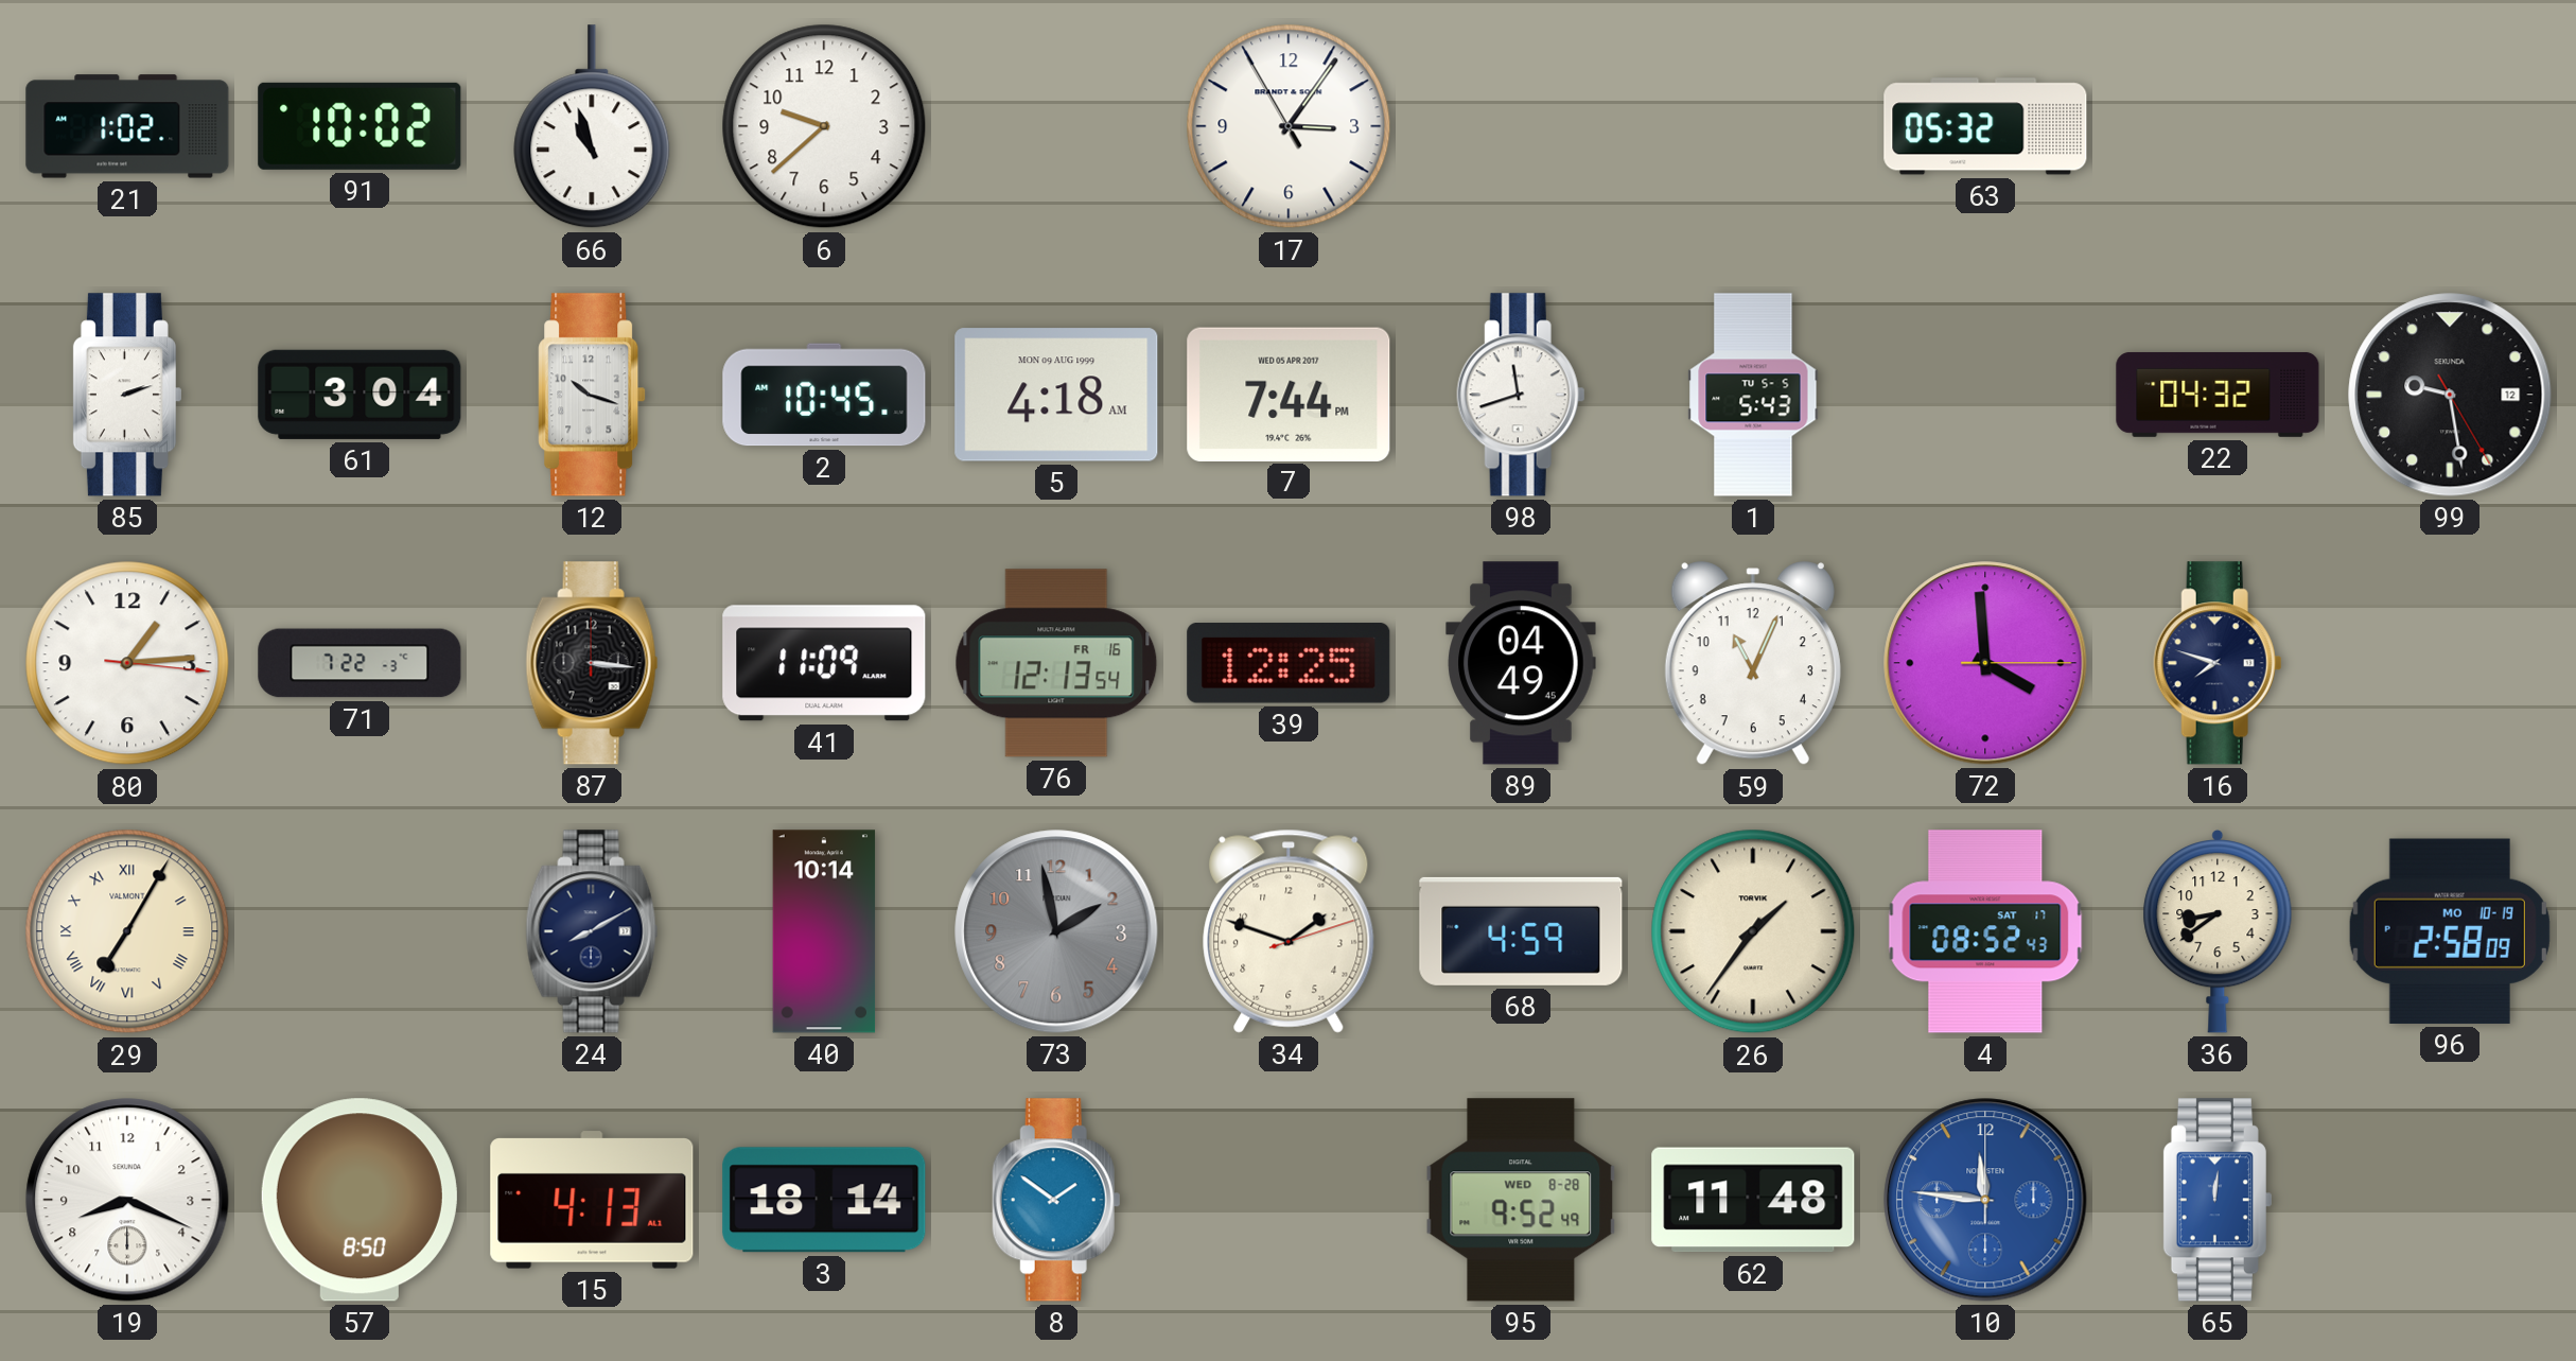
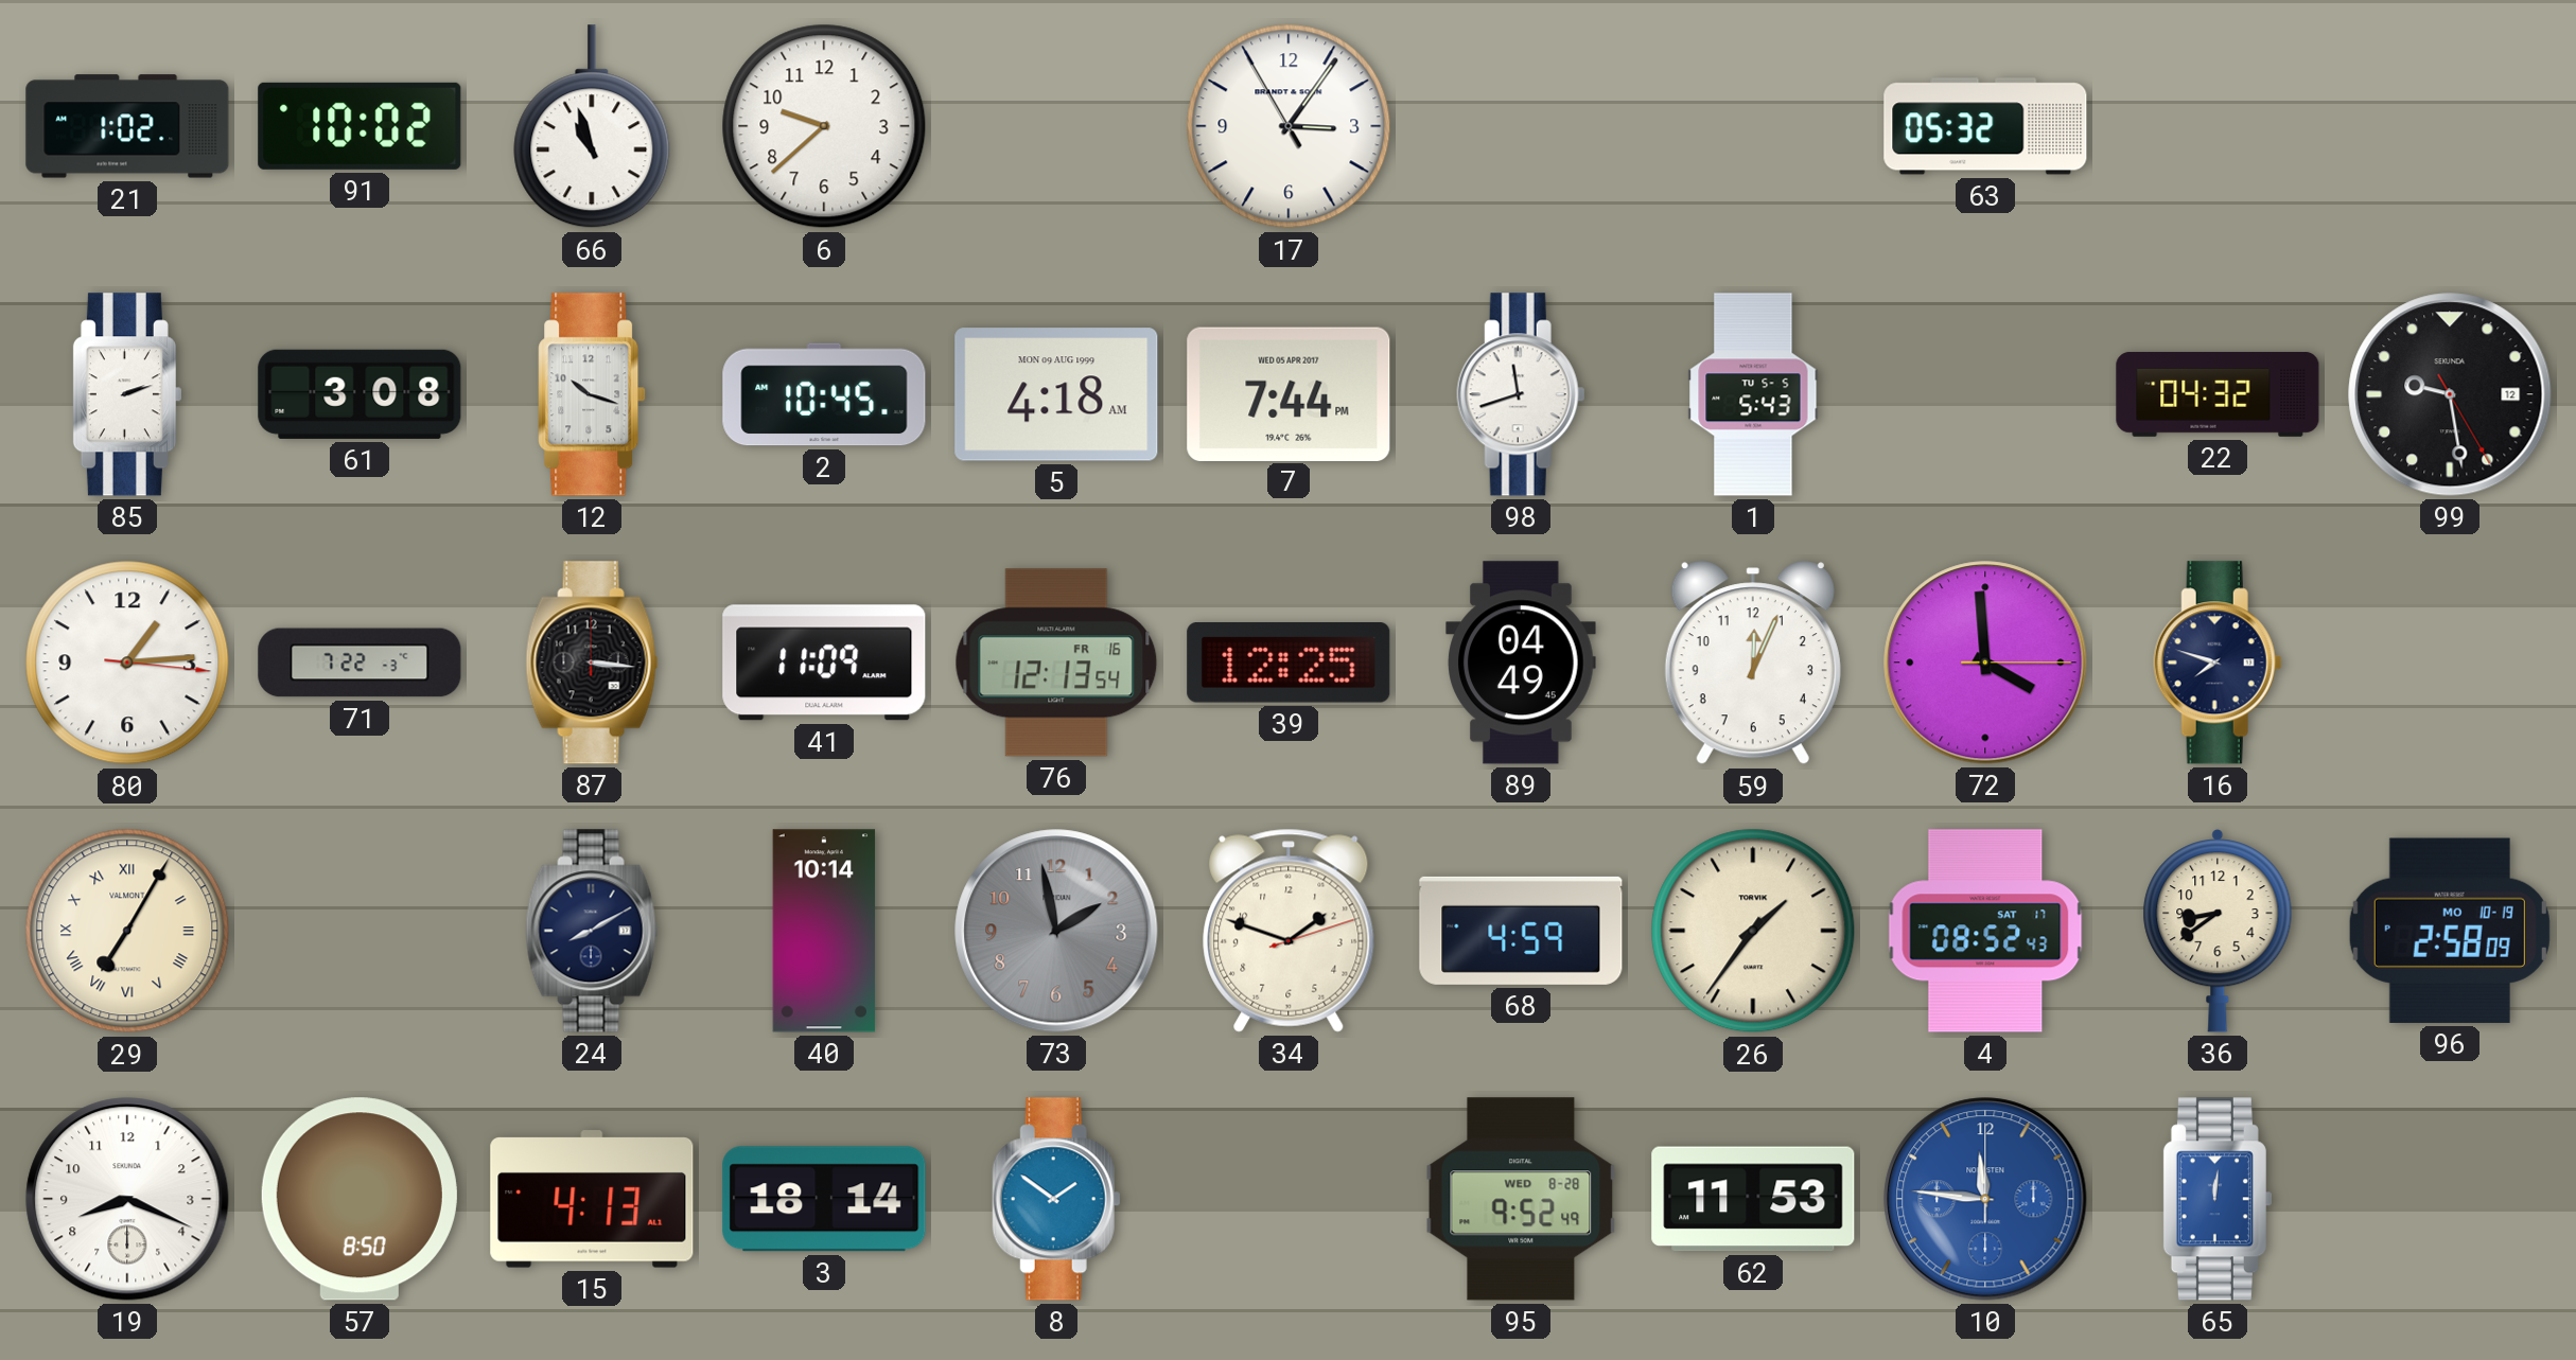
61: 3:04 -> 3:08 (360, 394)
59: 11:04 -> 12:04 (1753, 664)
62: 11:48 -> 11:53 (1753, 1199)
